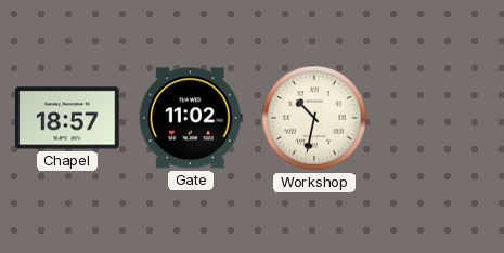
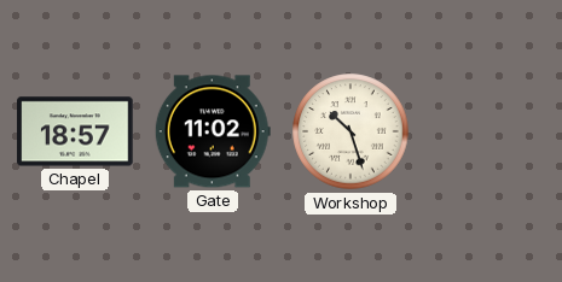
Workshop: 10:32 -> 10:27 (350, 131)
